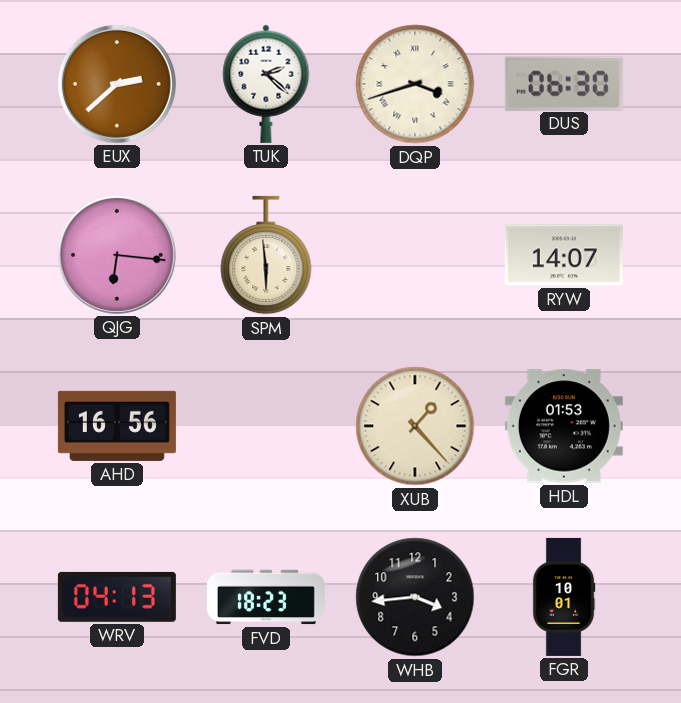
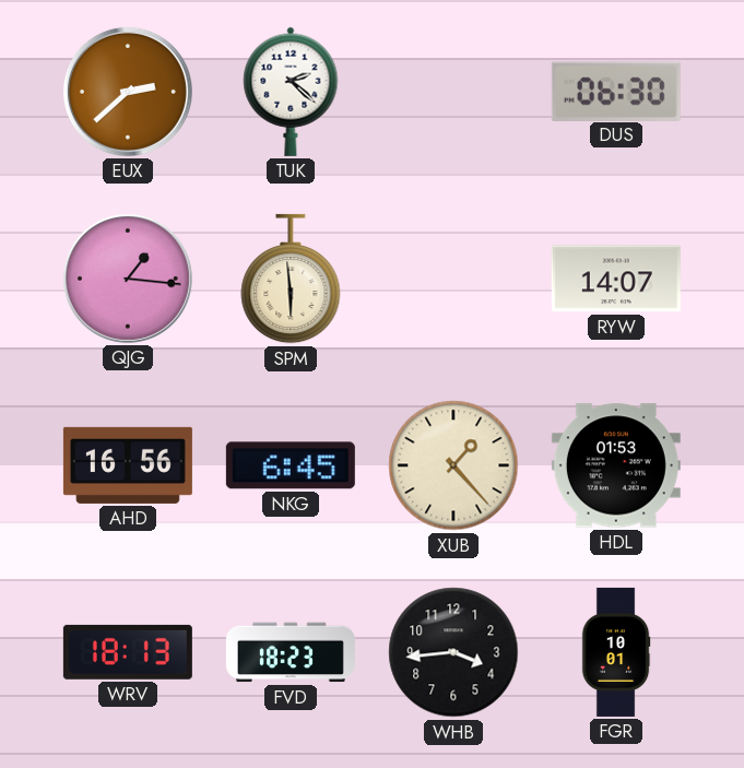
DQP: 3:42 -> none (415, 84)
QJG: 6:16 -> 1:16 (128, 279)
NKG: none -> 6:45 (291, 465)
WRV: 04:13 -> 18:13 (128, 652)
